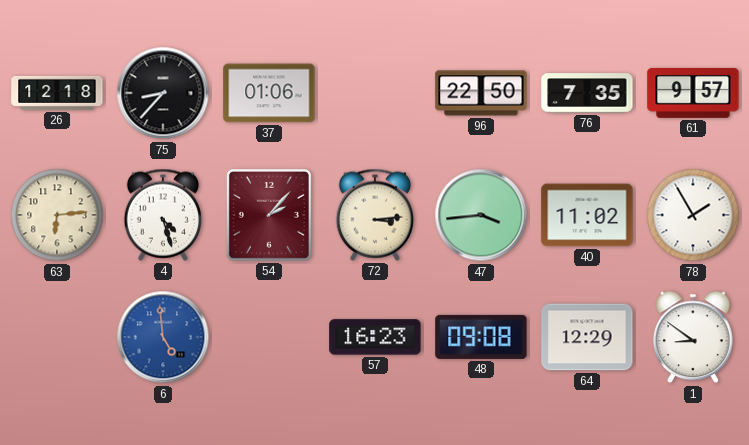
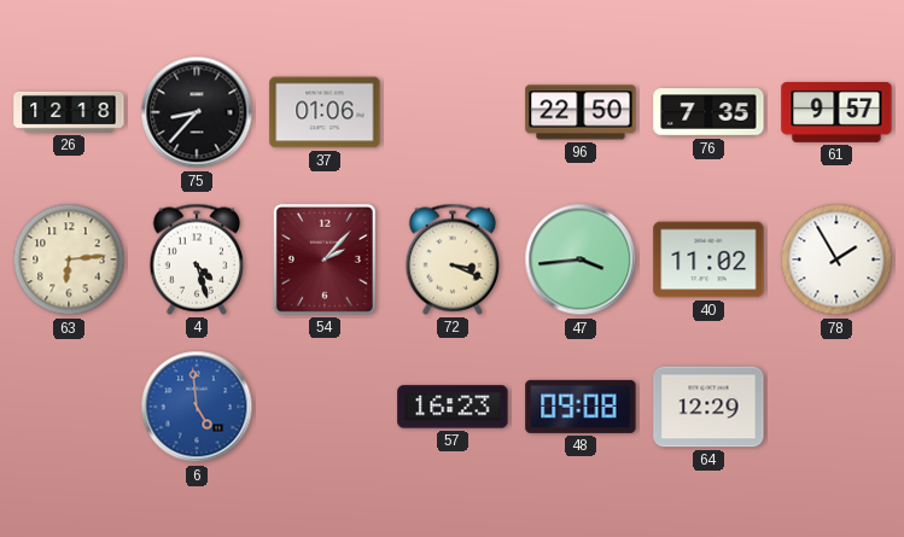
72: 3:14 -> 3:19 (453, 259)
1: 8:51 -> none (693, 337)
